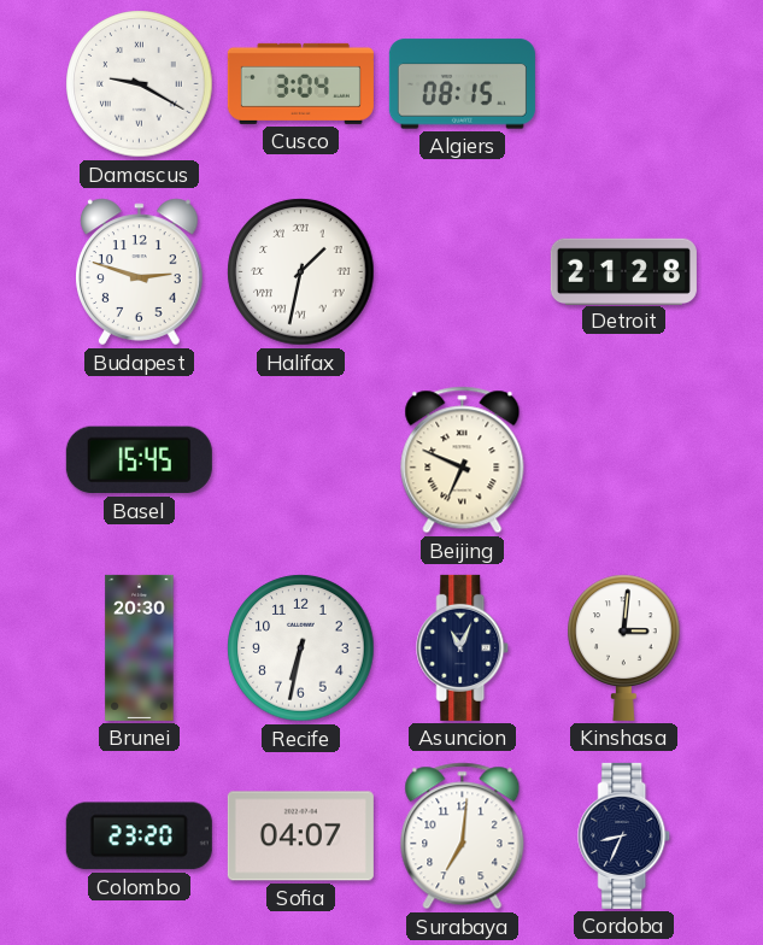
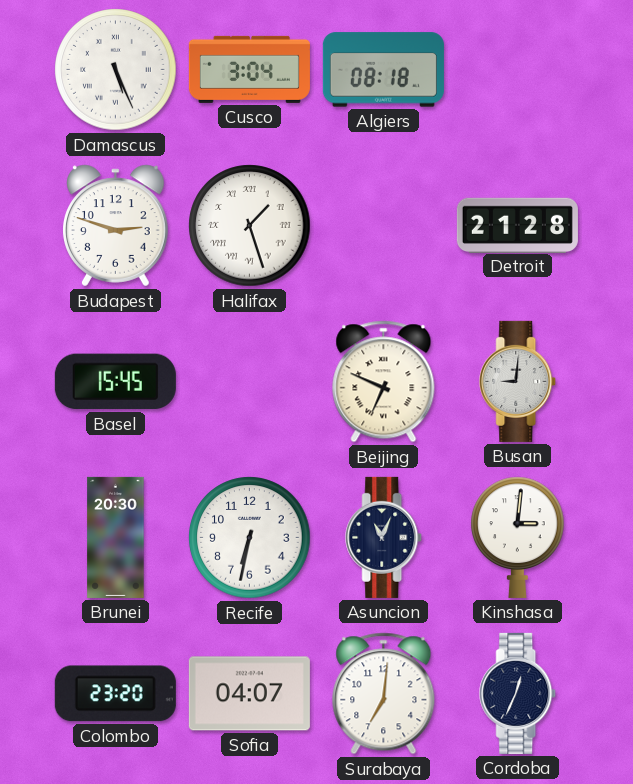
Damascus: 9:20 -> 5:26 (116, 70)
Algiers: 08:15 -> 08:18 (383, 70)
Halifax: 1:32 -> 1:27 (250, 226)
Busan: none -> 9:01 (518, 381)
Cordoba: 8:34 -> 12:34 (518, 693)
